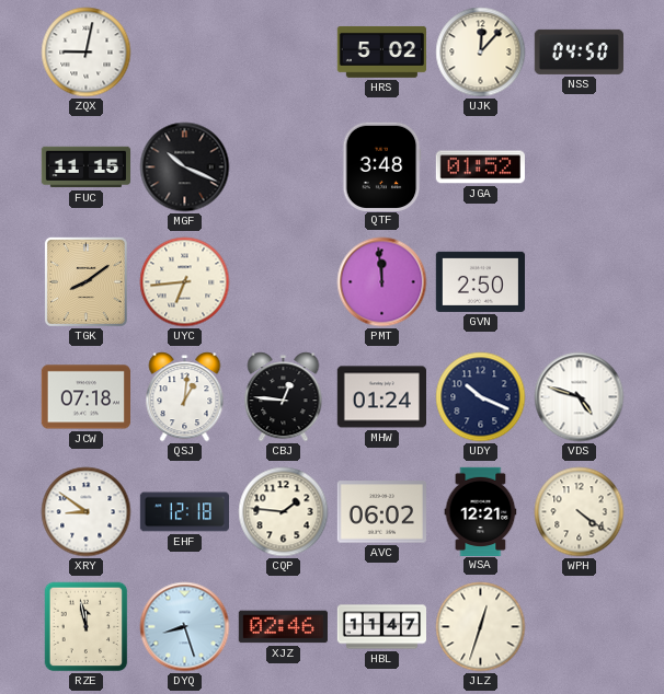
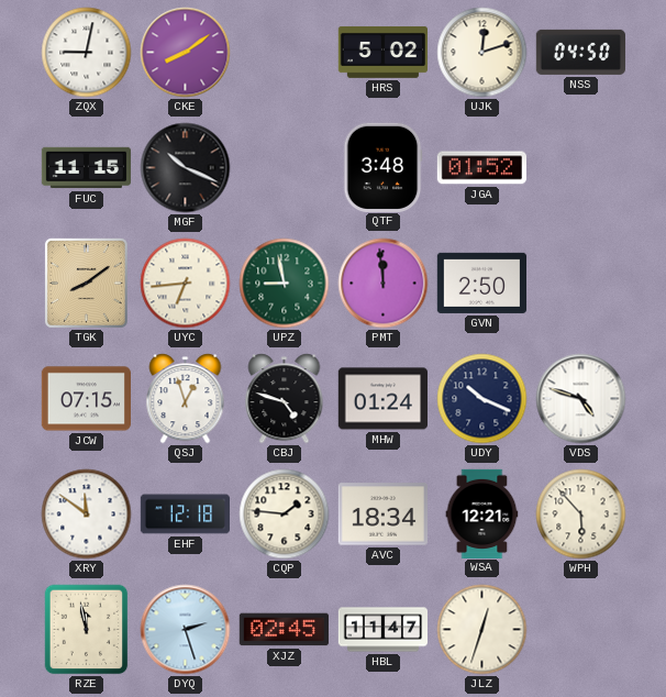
CKE: none -> 8:09 (186, 53)
UJK: 12:07 -> 12:12 (482, 53)
UPZ: none -> 8:58 (285, 284)
JCW: 07:18 -> 07:15 (86, 399)
QSJ: 1:01 -> 12:57 (186, 399)
CBJ: 12:46 -> 4:48 (285, 399)
XRY: 8:51 -> 11:51 (87, 515)
AVC: 06:02 -> 18:34 (382, 515)
WPH: 4:21 -> 5:53 (581, 515)
DYQ: 8:27 -> 2:27 (186, 630)
XJZ: 02:46 -> 02:45 (284, 630)
